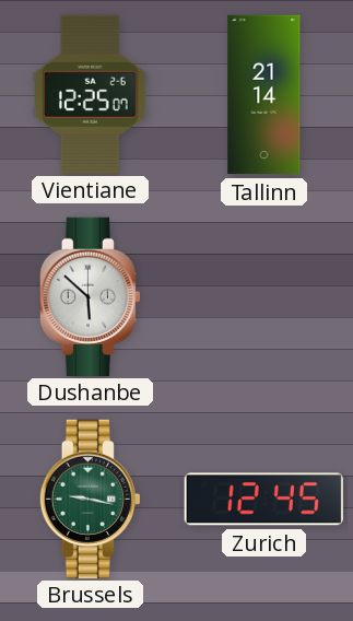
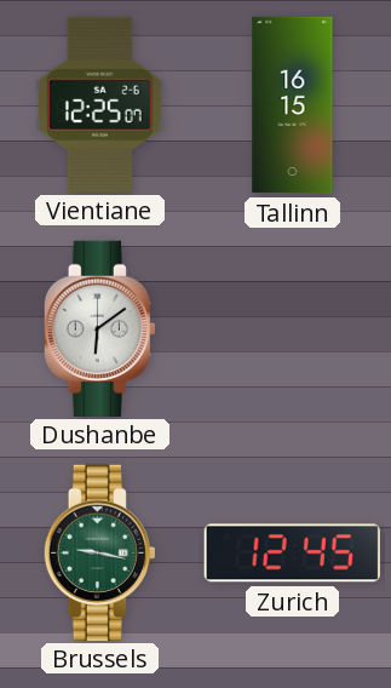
Tallinn: 21:14 -> 16:15 (293, 105)
Dushanbe: 5:52 -> 6:09 (99, 328)
